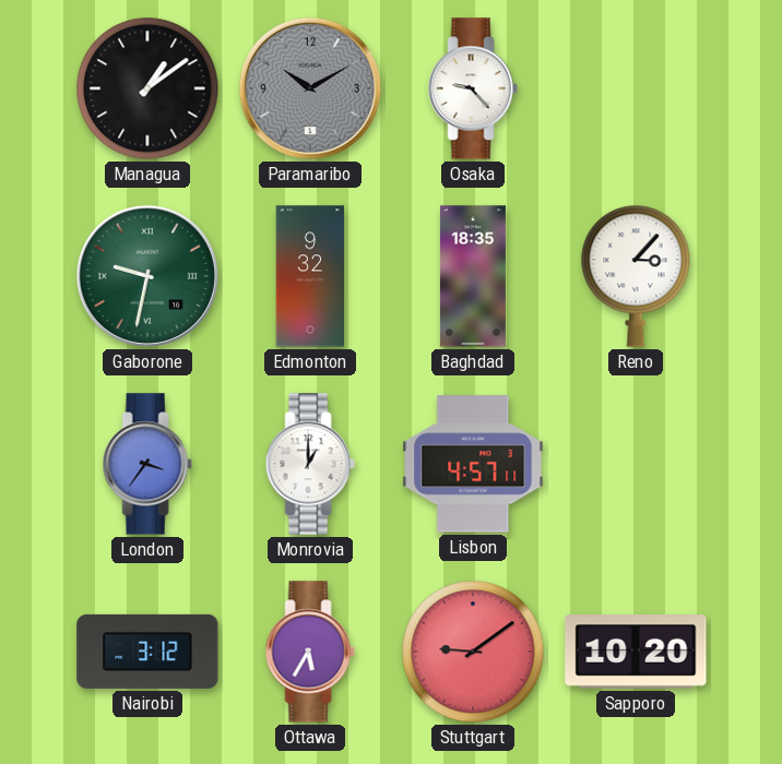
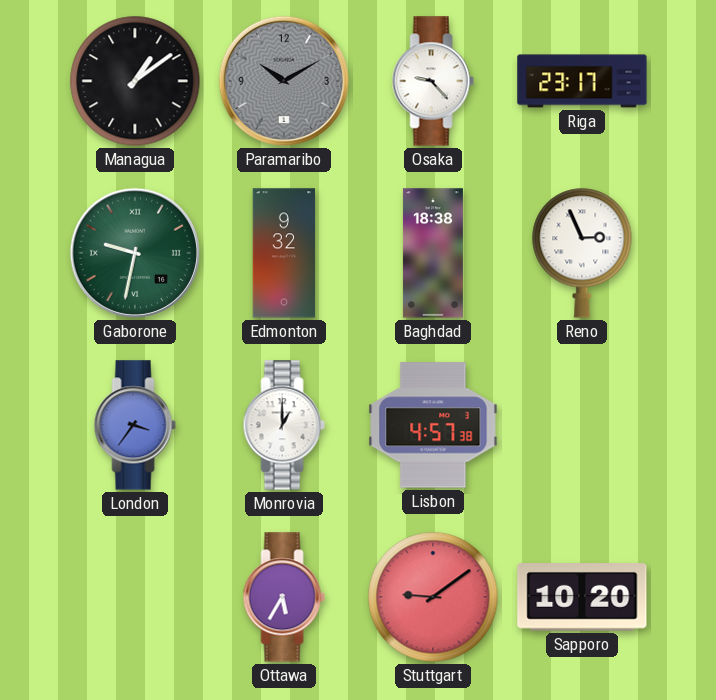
Riga: none -> 23:17 (582, 81)
Baghdad: 18:35 -> 18:38 (433, 253)
Reno: 3:07 -> 2:56 (582, 253)
Lisbon: 4:57:11 -> 4:57:38 (433, 425)
Nairobi: 3:12 -> none (147, 652)
